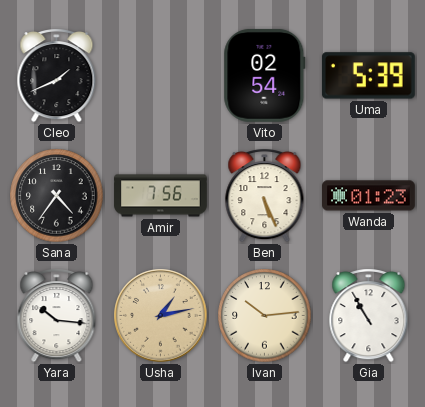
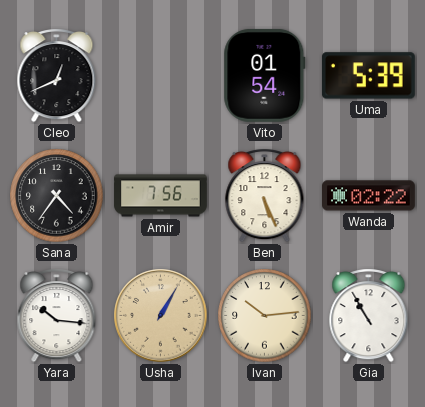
Cleo: 1:41 -> 12:41 (57, 76)
Vito: 02:54 -> 01:54 (265, 75)
Wanda: 01:23 -> 02:22 (369, 196)
Usha: 1:13 -> 1:05 (161, 316)
